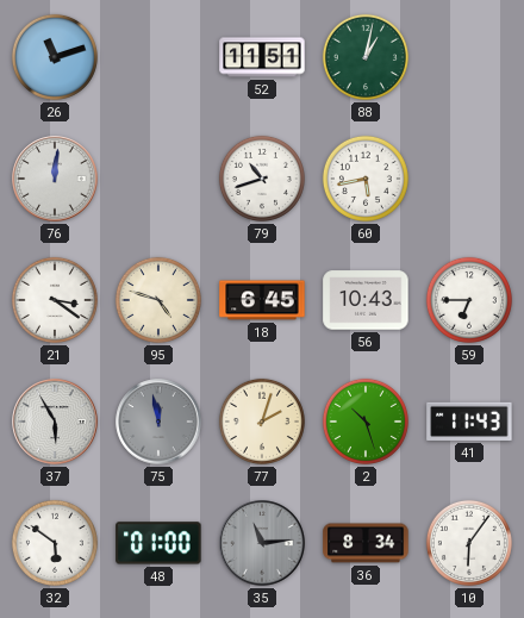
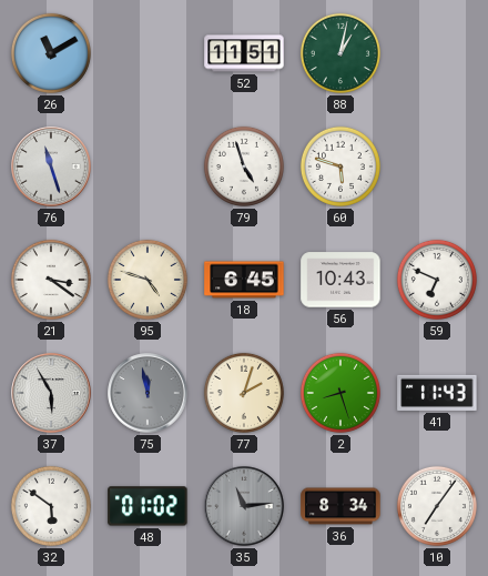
26: 11:12 -> 11:10 (51, 53)
76: 12:01 -> 11:27 (51, 166)
79: 10:42 -> 4:57 (244, 166)
60: 5:43 -> 5:48 (340, 166)
59: 6:45 -> 6:49 (437, 280)
2: 10:27 -> 8:27 (340, 393)
48: 01:00 -> 01:02 (148, 506)
10: 6:06 -> 7:06 (437, 506)
